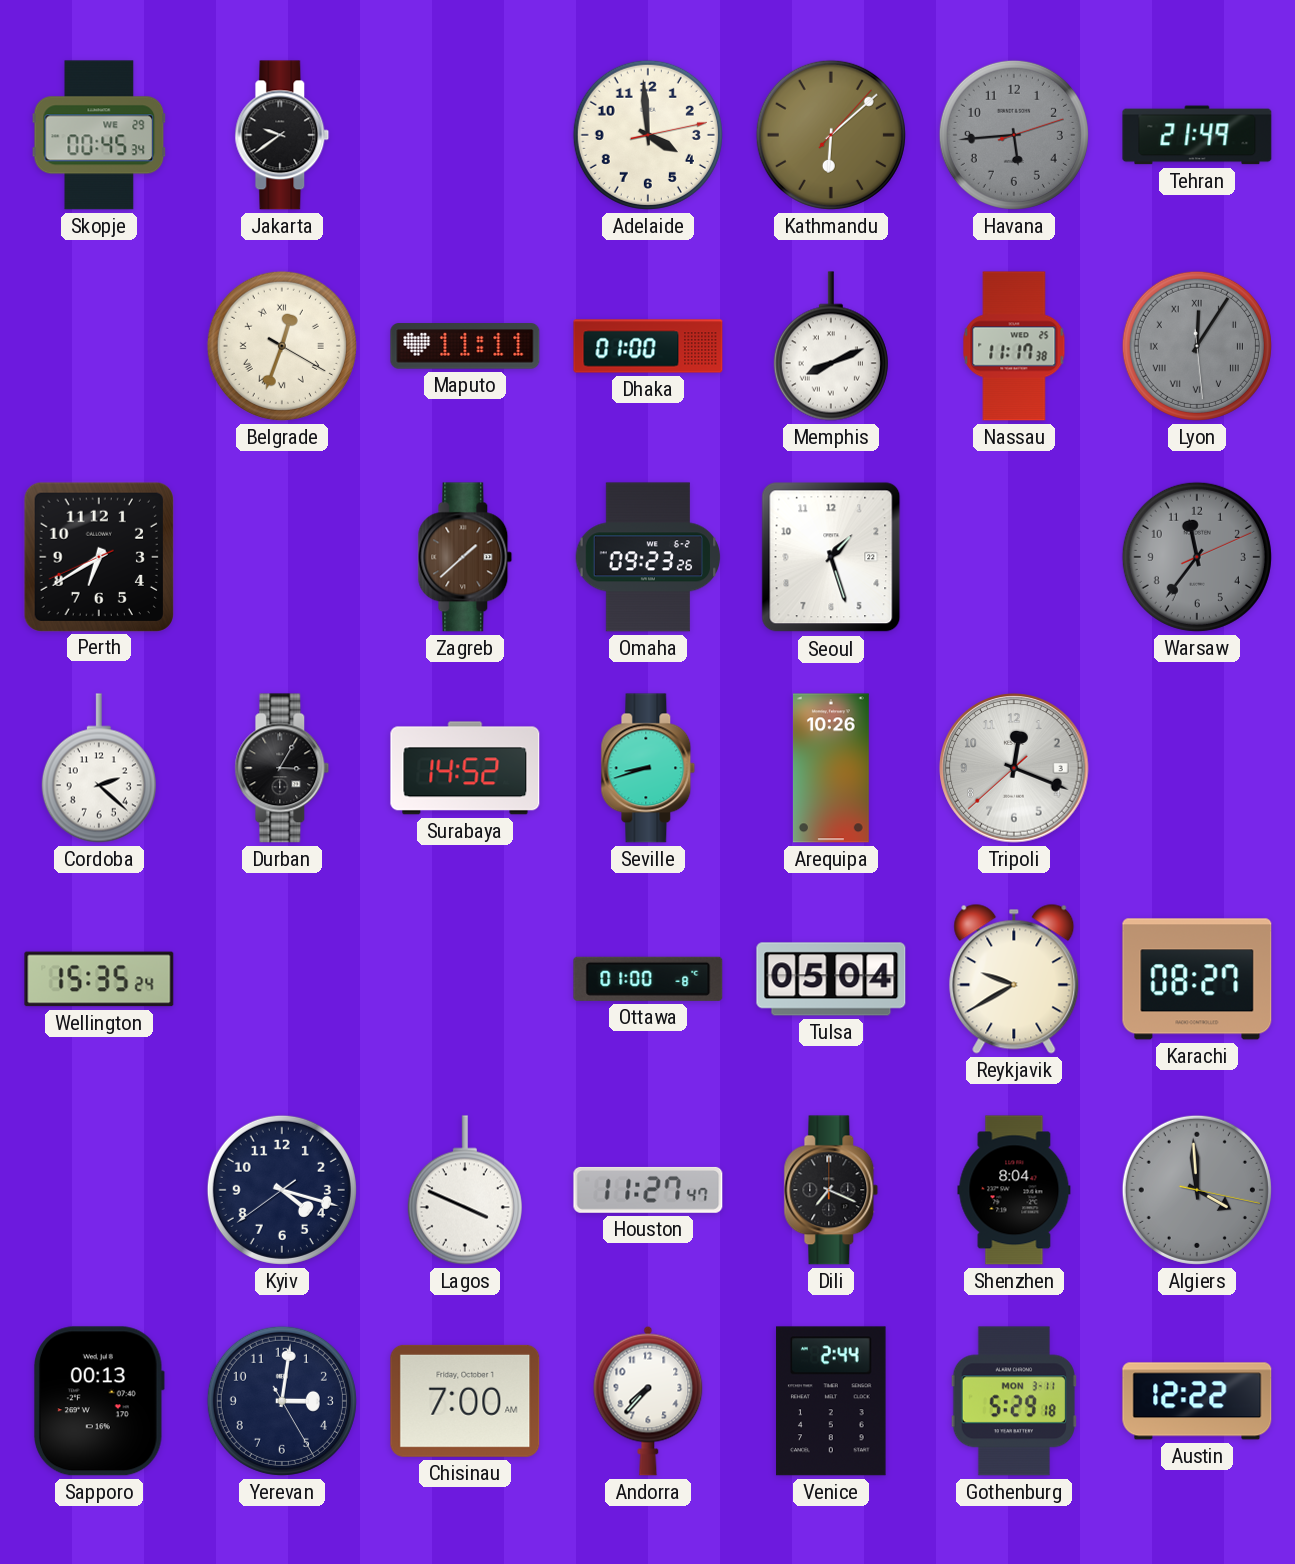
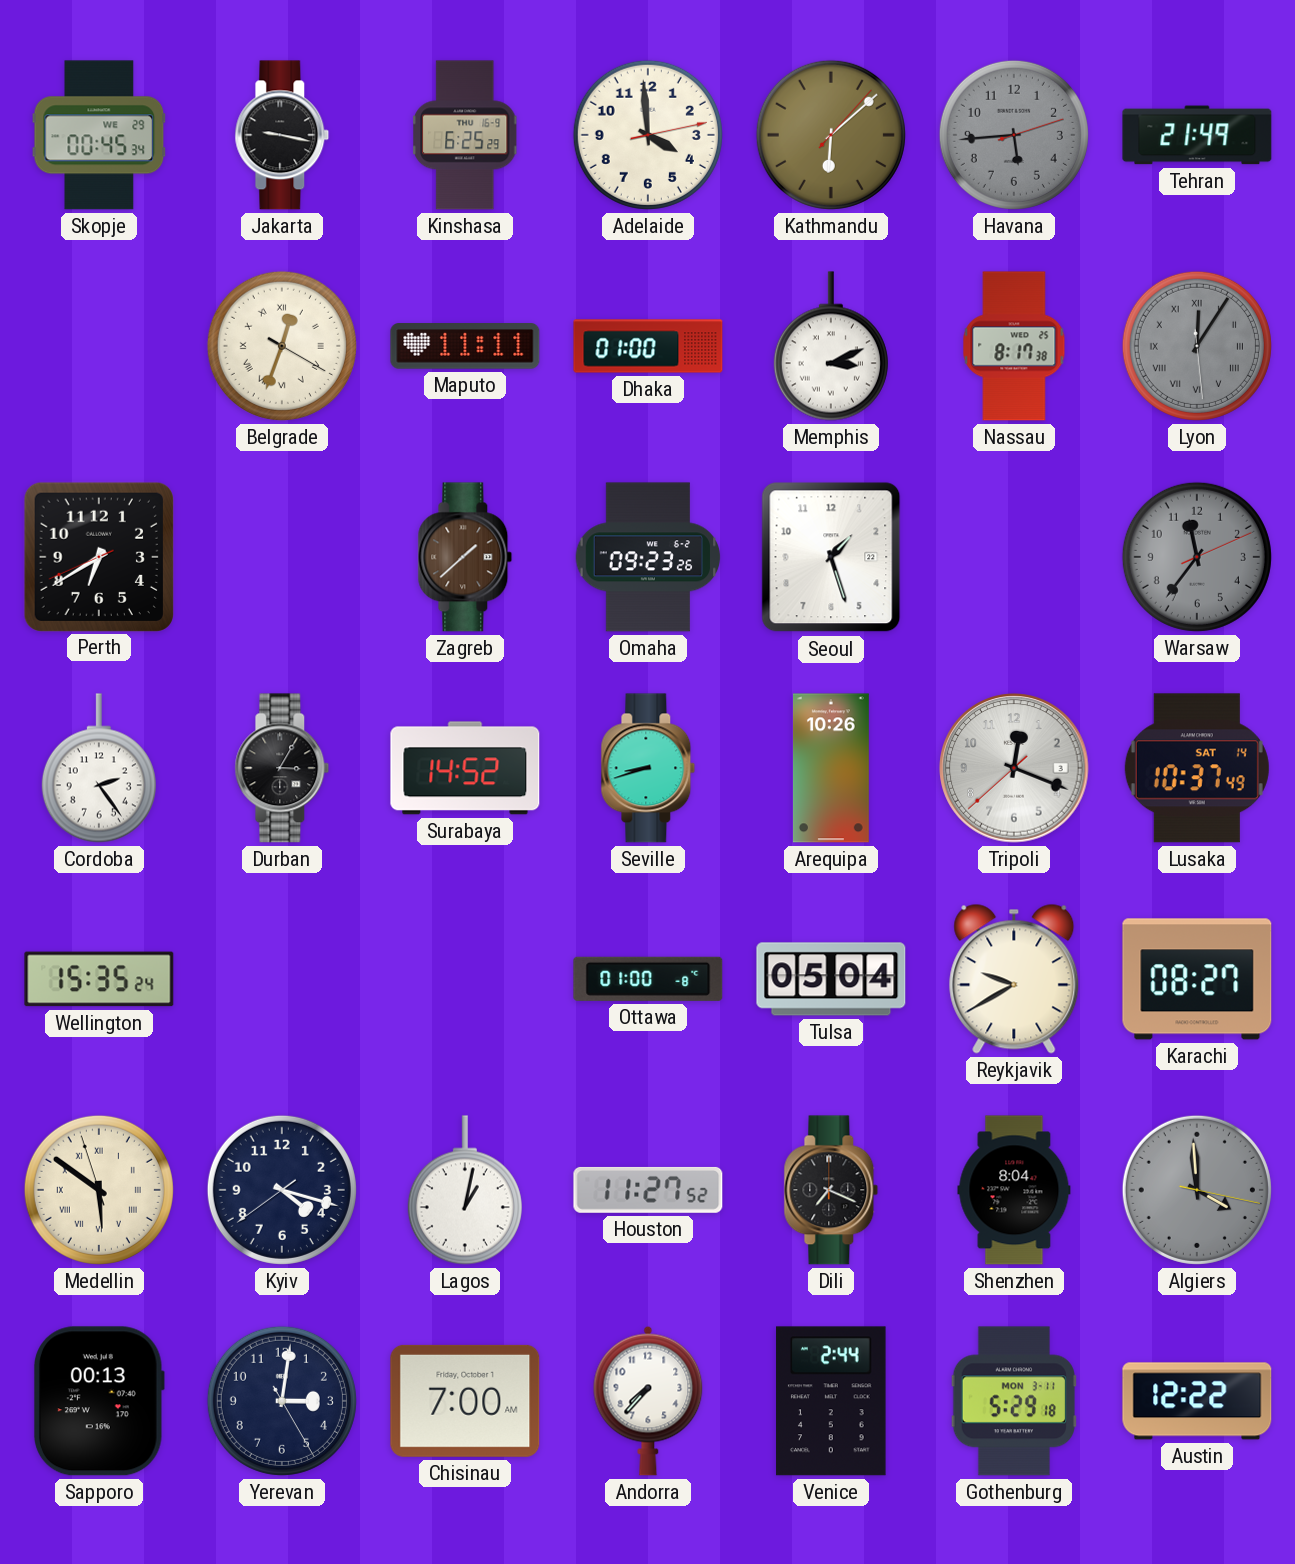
Jakarta: 9:39 -> 9:17 (282, 135)
Kinshasa: none -> 6:25 (466, 135)
Memphis: 8:11 -> 3:11 (831, 346)
Nassau: 11:17 -> 8:17 (1014, 346)
Cordoba: 2:22 -> 2:24 (99, 768)
Lusaka: none -> 10:37 (1197, 768)
Medellin: none -> 5:50 (99, 1190)
Lagos: 3:49 -> 1:02 (465, 1190)
Houston: 11:27:47 -> 11:27:52 (648, 1190)
